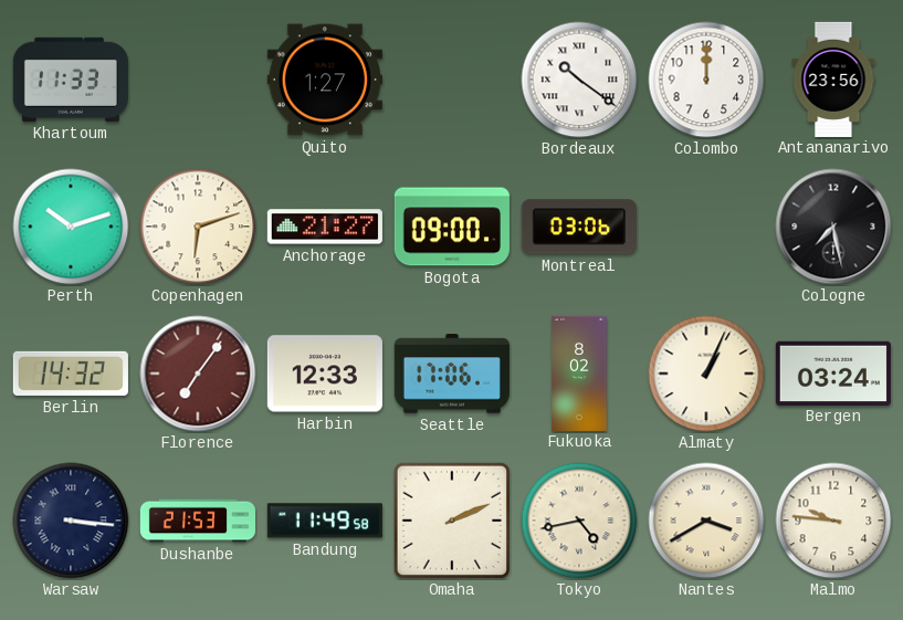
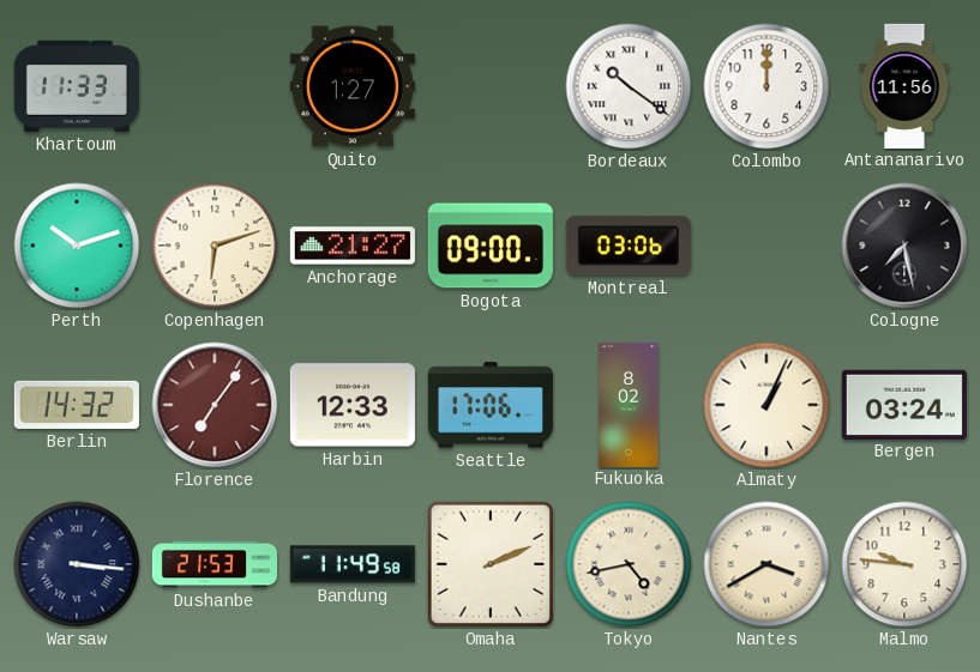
Antananarivo: 23:56 -> 11:56 (904, 85)
